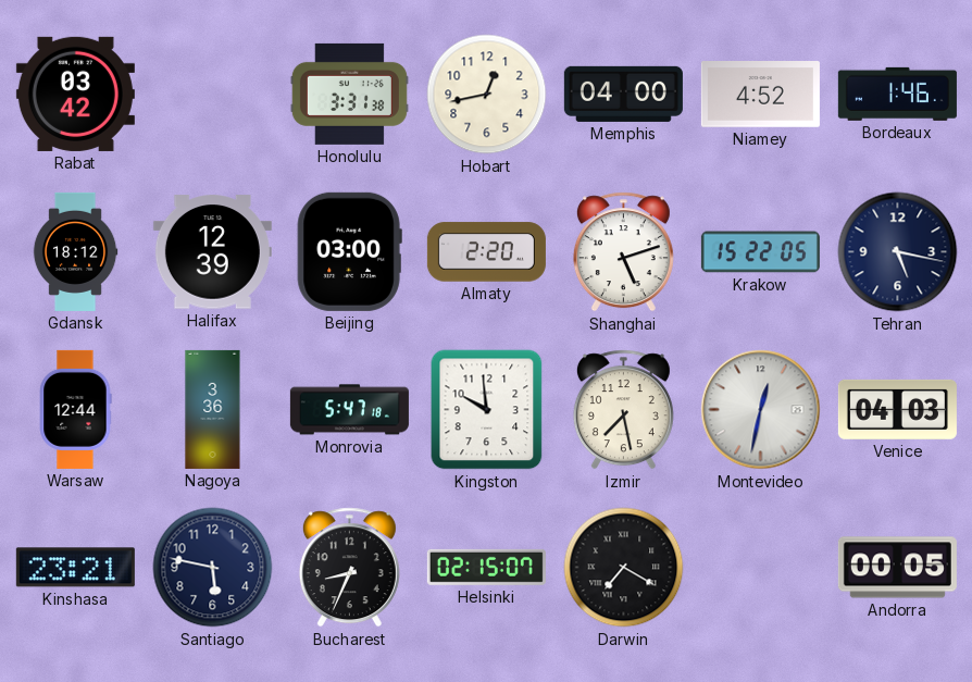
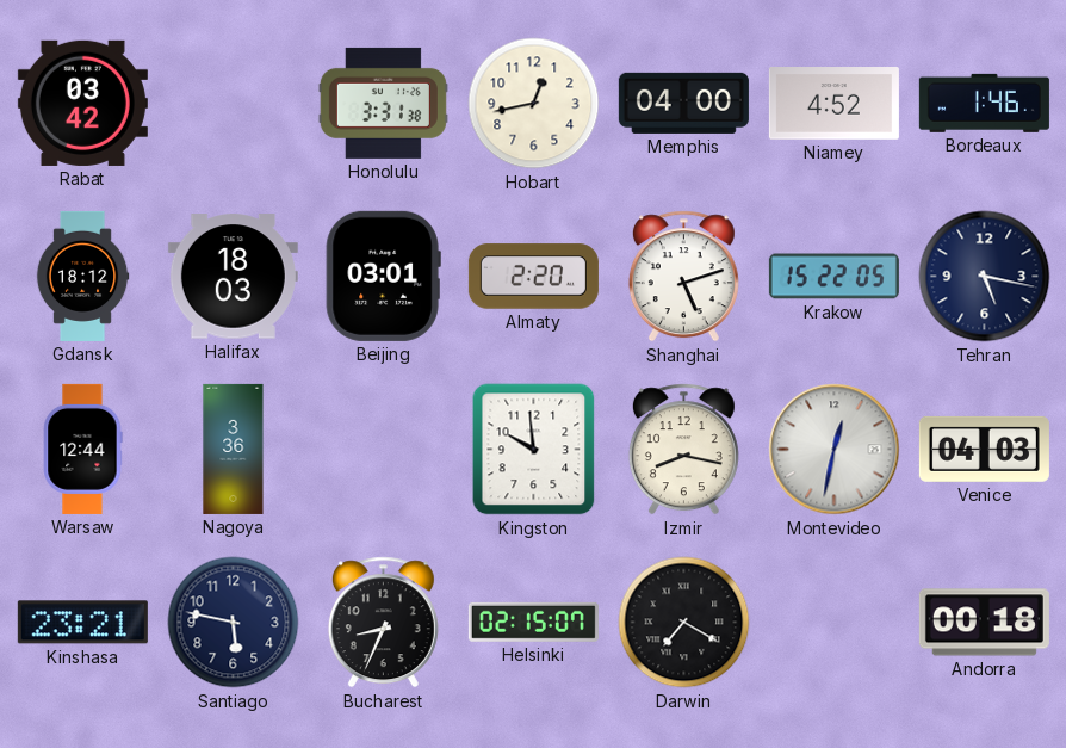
Halifax: 12:39 -> 18:03 (233, 277)
Beijing: 03:00 -> 03:01 (383, 276)
Monrovia: 5:47 -> none (349, 410)
Izmir: 7:28 -> 8:17 (683, 450)
Andorra: 00:05 -> 00:18 (984, 623)
